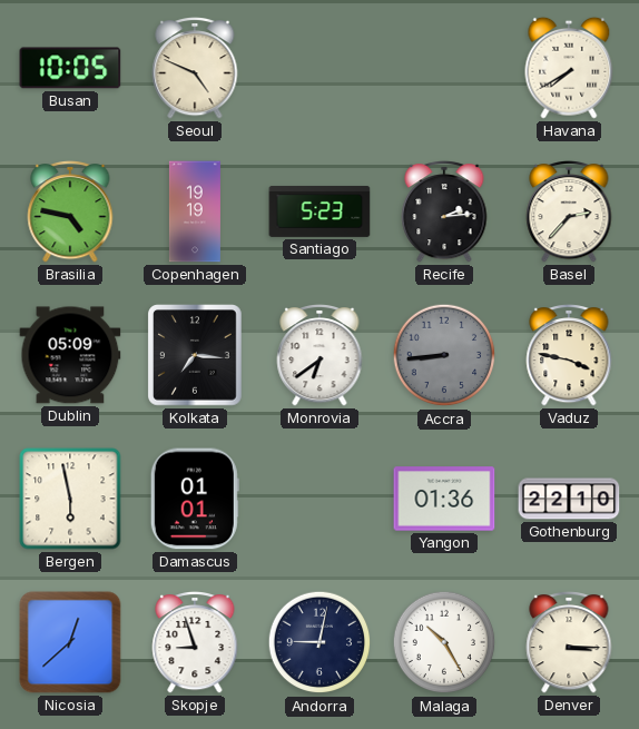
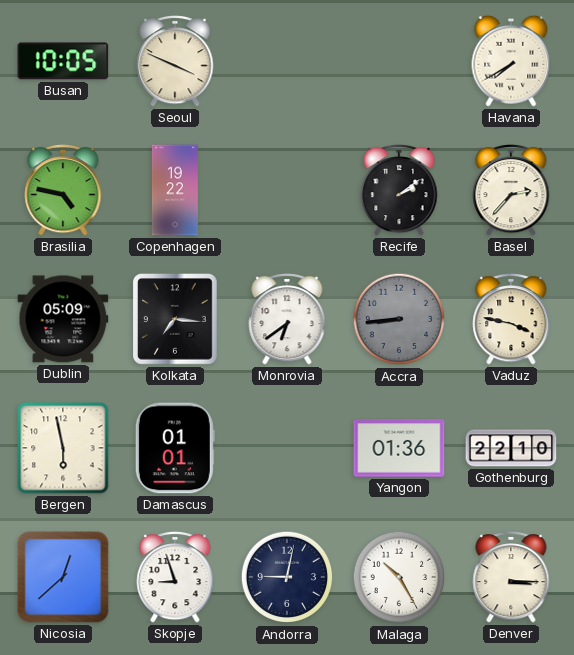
Seoul: 4:49 -> 3:49 (175, 61)
Copenhagen: 19:19 -> 19:22 (175, 190)
Santiago: 5:23 -> none (319, 211)
Recife: 2:14 -> 2:09 (399, 190)
